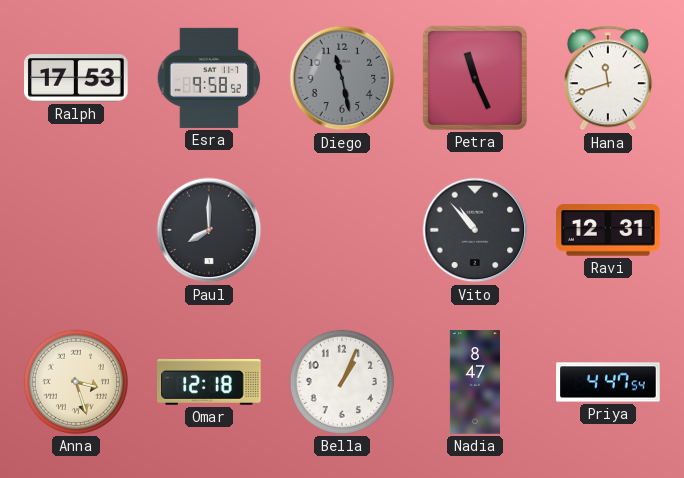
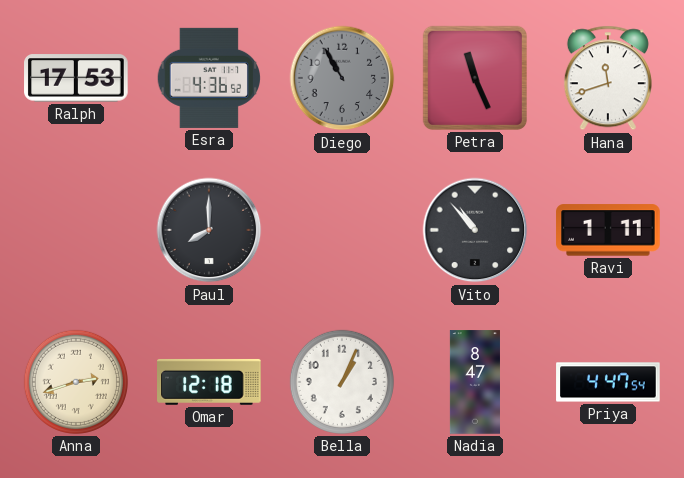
Esra: 9:58 -> 4:36 (209, 78)
Diego: 11:28 -> 10:55 (342, 78)
Ravi: 12:31 -> 1:11 (608, 230)
Anna: 3:27 -> 2:42 (76, 382)
